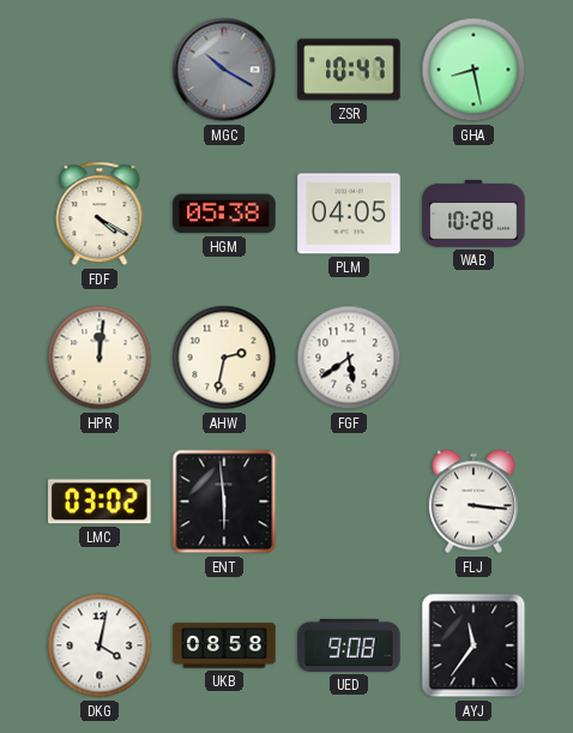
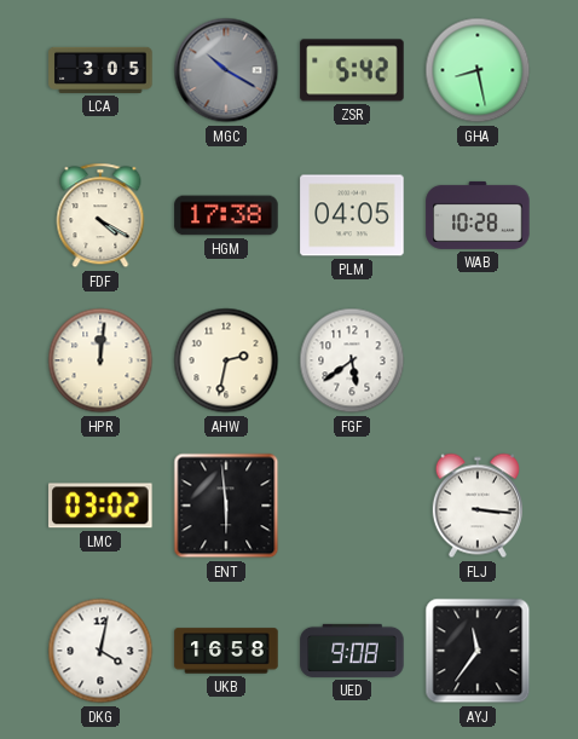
LCA: none -> 3:05 (100, 70)
ZSR: 10:47 -> 5:42 (352, 70)
HGM: 05:38 -> 17:38 (226, 215)
UKB: 08:58 -> 16:58 (226, 651)
